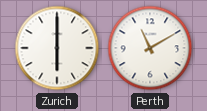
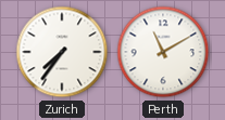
Zurich: 6:00 -> 7:36 (62, 52)
